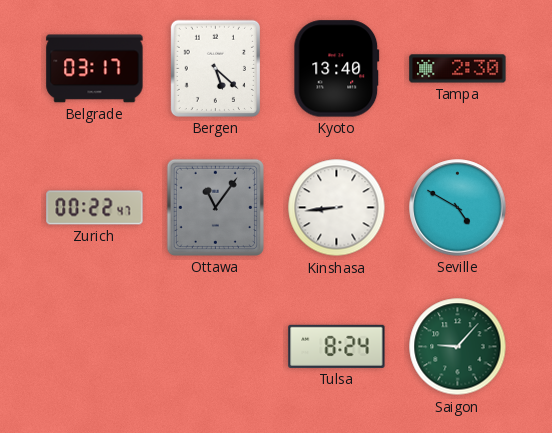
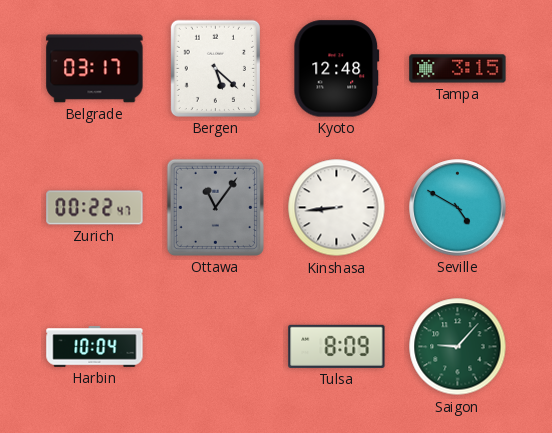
Kyoto: 13:40 -> 12:48 (337, 69)
Tampa: 2:30 -> 3:15 (458, 69)
Harbin: none -> 10:04 (95, 347)
Tulsa: 8:24 -> 8:09 (337, 346)
